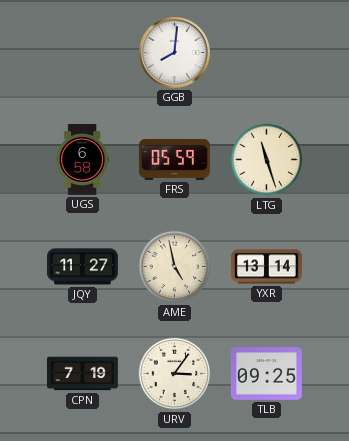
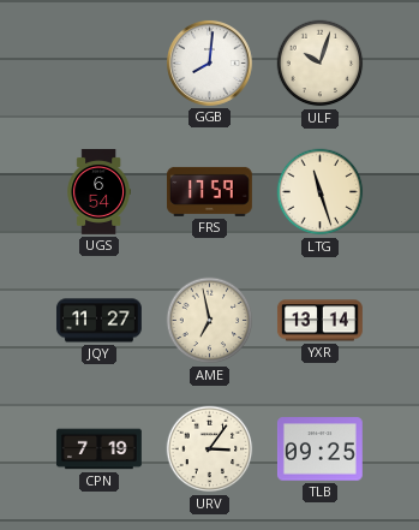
ULF: none -> 10:03 (321, 64)
UGS: 6:58 -> 6:54 (98, 192)
FRS: 05:59 -> 17:59 (209, 191)
AME: 4:58 -> 6:58 (210, 321)
